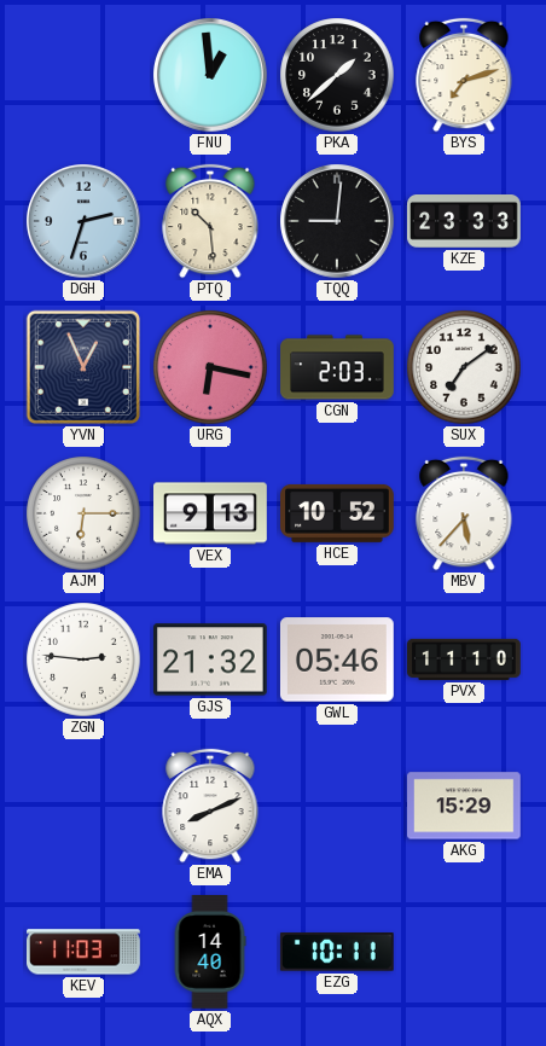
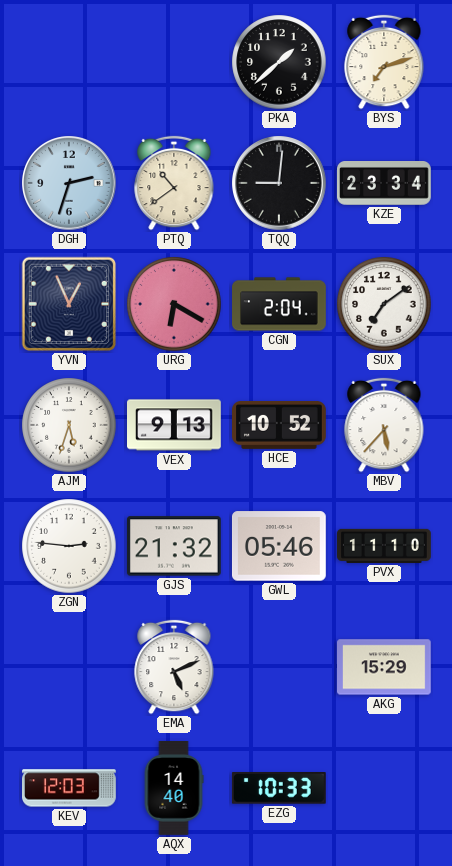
FNU: 12:59 -> none (210, 75)
PTQ: 10:29 -> 10:39 (174, 183)
KZE: 23:33 -> 23:34 (385, 184)
URG: 6:17 -> 6:20 (174, 304)
CGN: 2:03 -> 2:04 (279, 304)
AJM: 6:15 -> 5:33 (69, 425)
EMA: 8:11 -> 5:11 (174, 667)
KEV: 11:03 -> 12:03 (70, 788)
EZG: 10:11 -> 10:33 (279, 789)
